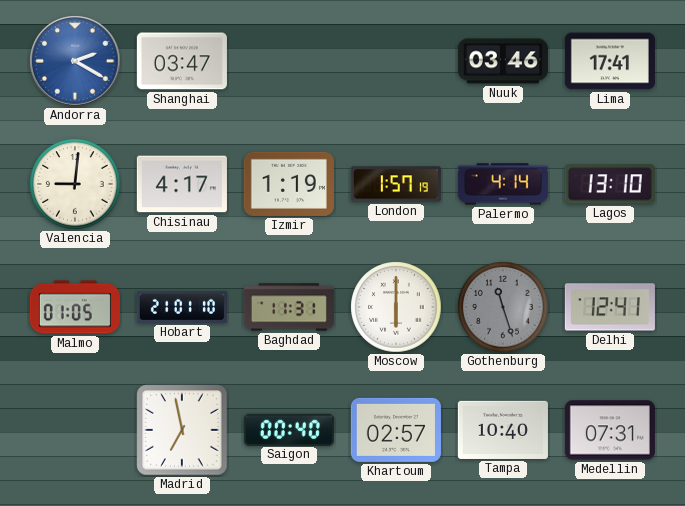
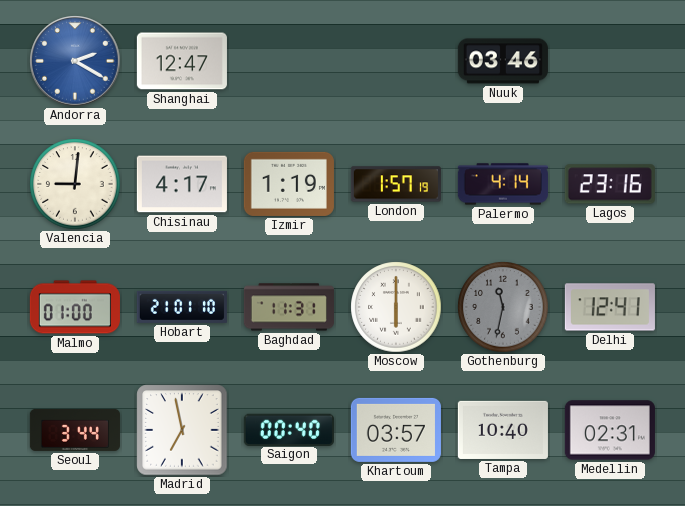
Shanghai: 03:47 -> 12:47 (182, 61)
Lima: 17:41 -> none (610, 61)
Lagos: 13:10 -> 23:16 (610, 184)
Malmo: 01:05 -> 01:00 (75, 307)
Gothenburg: 11:27 -> 11:32 (503, 307)
Seoul: none -> 3:44 (75, 430)
Khartoum: 02:57 -> 03:57 (396, 430)
Medellin: 07:31 -> 02:31 (610, 430)
